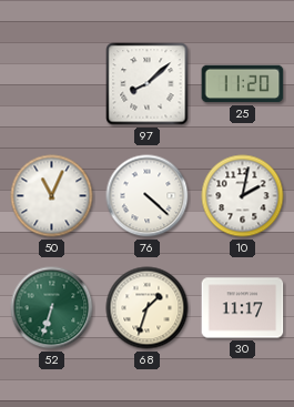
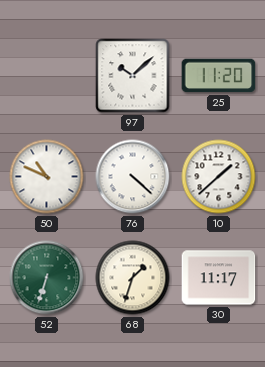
97: 8:08 -> 10:08 (133, 76)
50: 11:04 -> 10:49 (47, 177)
10: 2:02 -> 1:38 (219, 177)
